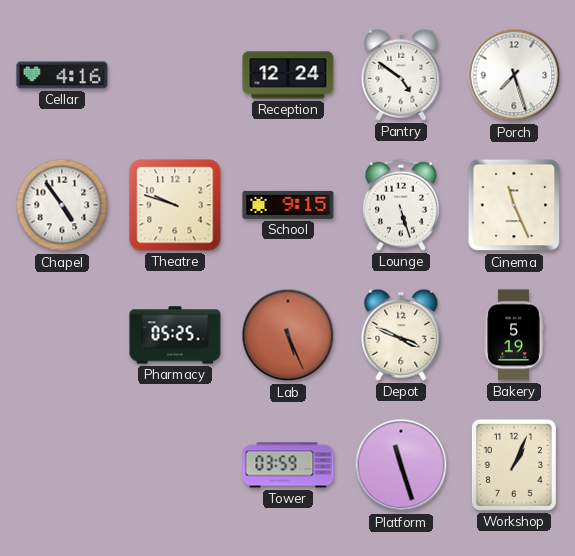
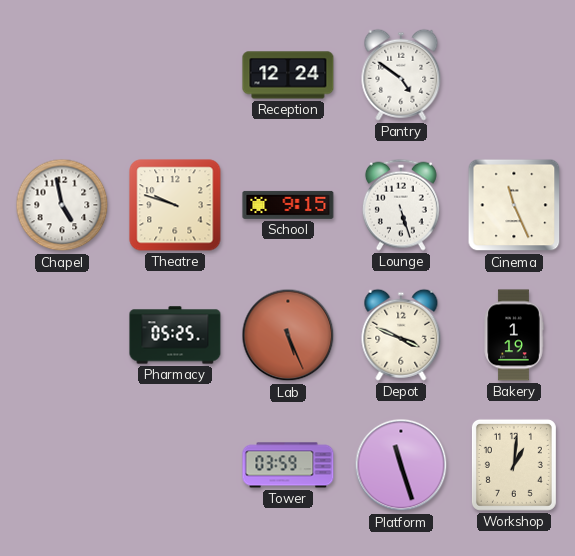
Cellar: 4:16 -> none (62, 75)
Porch: 7:27 -> none (514, 75)
Chapel: 4:54 -> 4:58 (62, 205)
Bakery: 5:19 -> 1:19 (514, 335)
Workshop: 1:04 -> 1:01 (514, 465)
